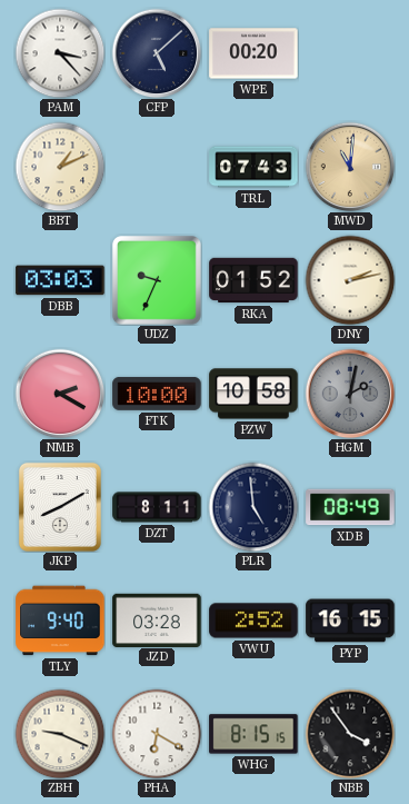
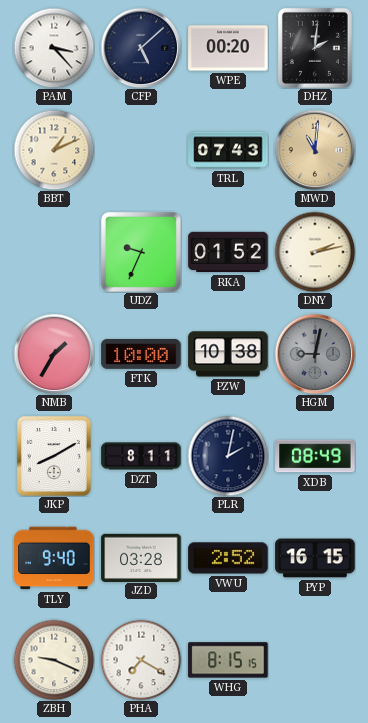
DHZ: none -> 2:01 (315, 48)
DBB: 03:03 -> none (60, 280)
NMB: 2:20 -> 1:35 (54, 354)
PZW: 10:58 -> 10:38 (228, 354)
HGM: 2:02 -> 9:02 (315, 354)
PLR: 4:59 -> 2:02 (228, 456)
PHA: 6:20 -> 7:20 (141, 660)
NBB: 3:54 -> none (350, 734)
